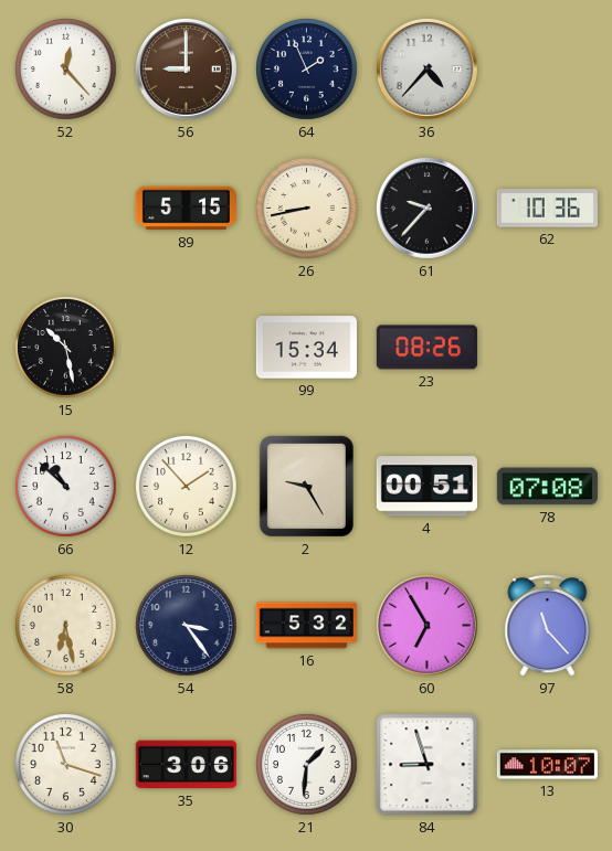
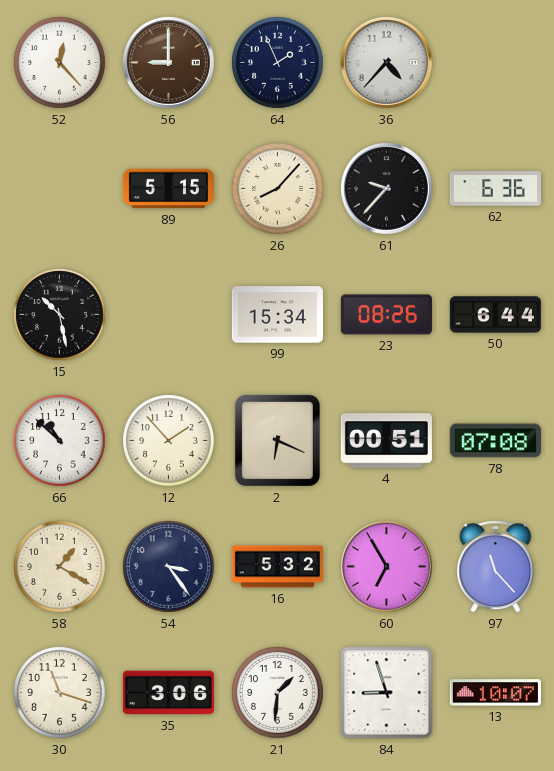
26: 8:43 -> 8:07 (278, 189)
62: 10:36 -> 6:36 (495, 189)
50: none -> 6:44 (495, 315)
2: 9:25 -> 6:19 (277, 440)
58: 6:28 -> 1:20 (60, 567)
